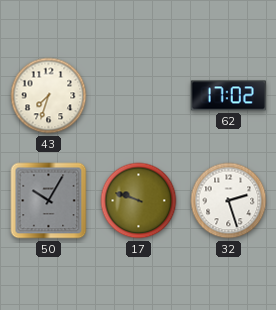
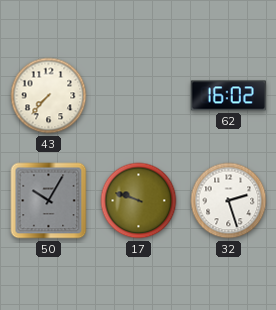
43: 7:33 -> 7:37 (49, 96)
62: 17:02 -> 16:02 (228, 96)
